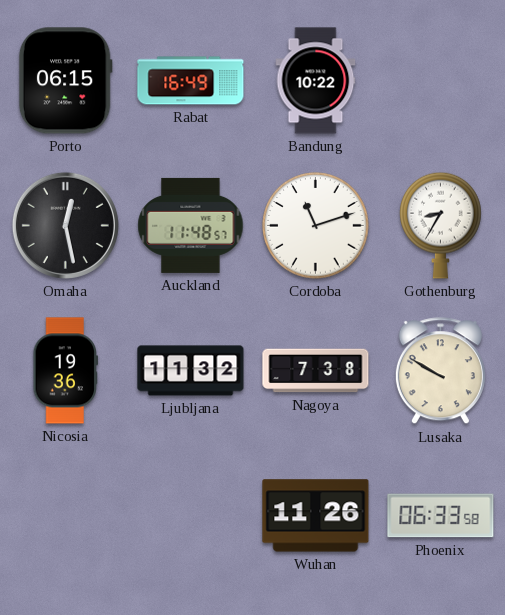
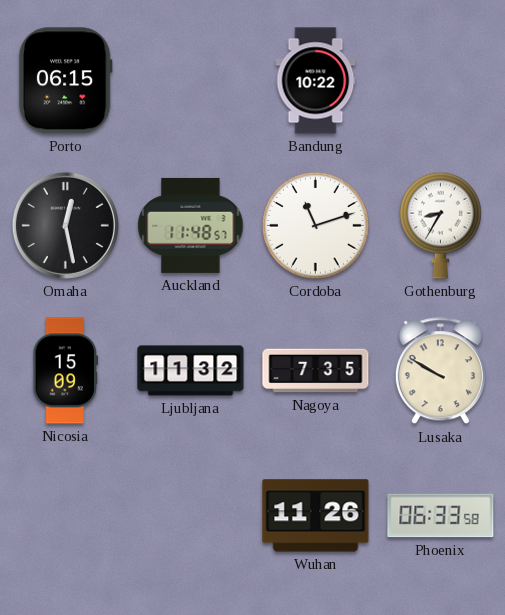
Rabat: 16:49 -> none (191, 81)
Nicosia: 19:36 -> 15:09 (66, 371)
Nagoya: 7:38 -> 7:35 (316, 371)
